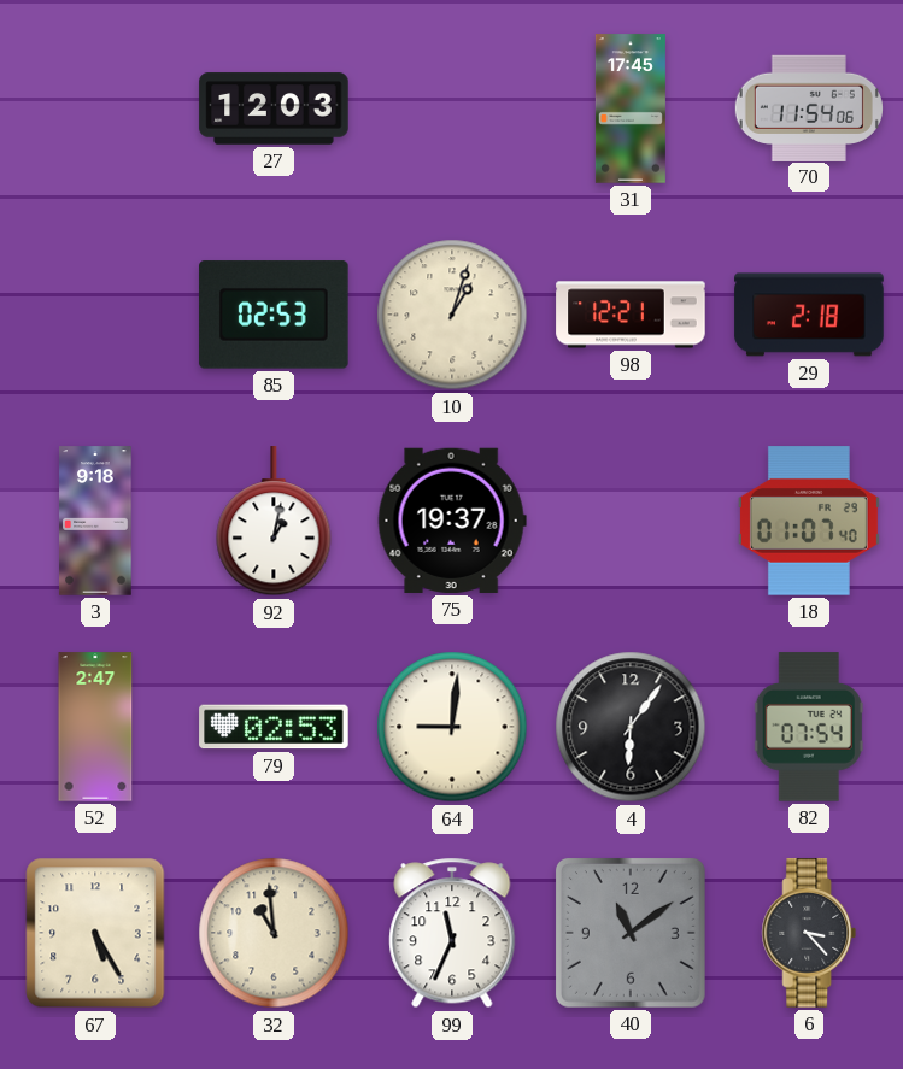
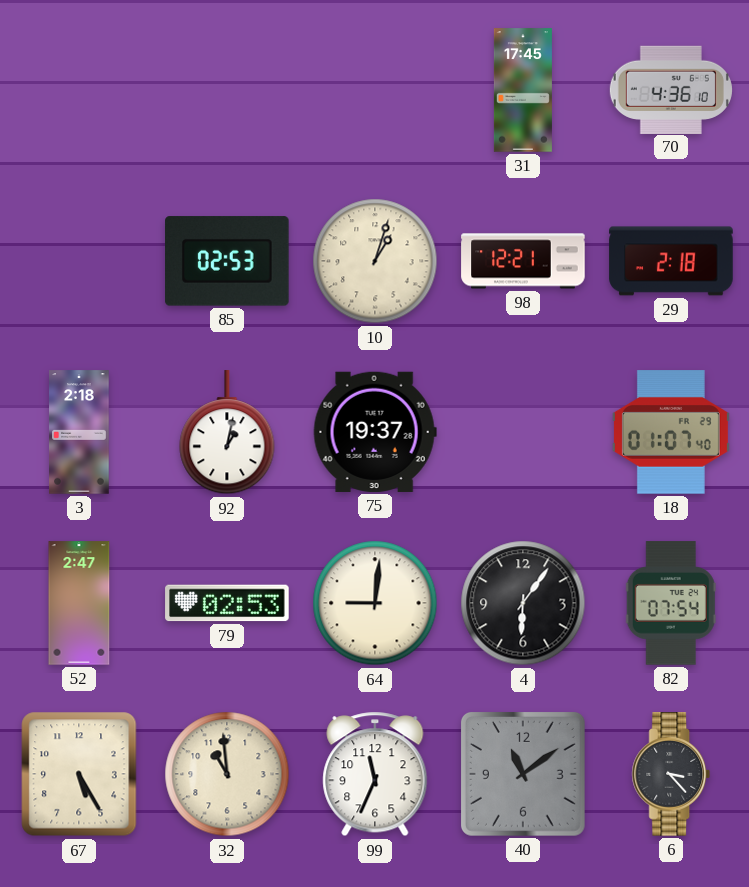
27: 12:03 -> none (274, 108)
70: 11:54 -> 4:36 (671, 89)
3: 9:18 -> 2:18 (79, 432)
